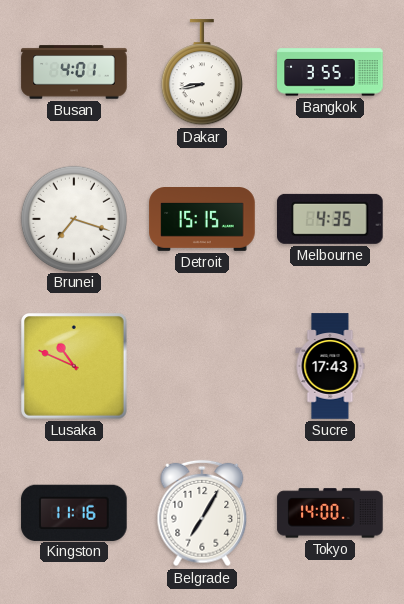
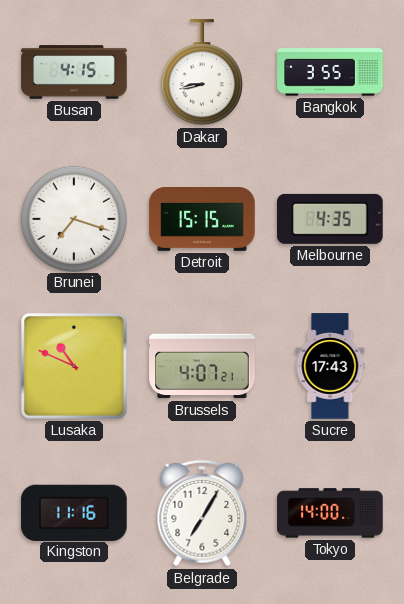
Busan: 4:01 -> 4:15 (74, 72)
Brussels: none -> 4:07 (202, 366)
